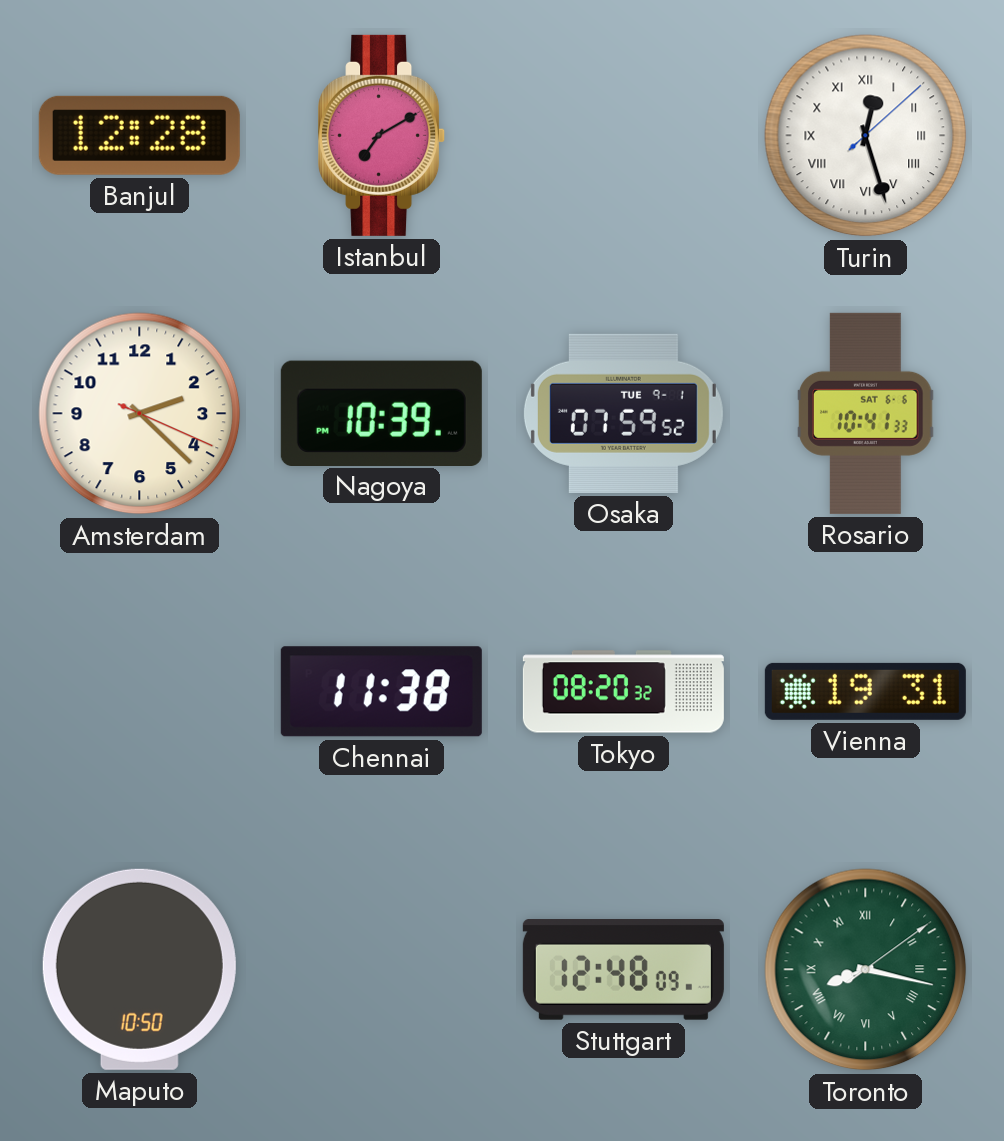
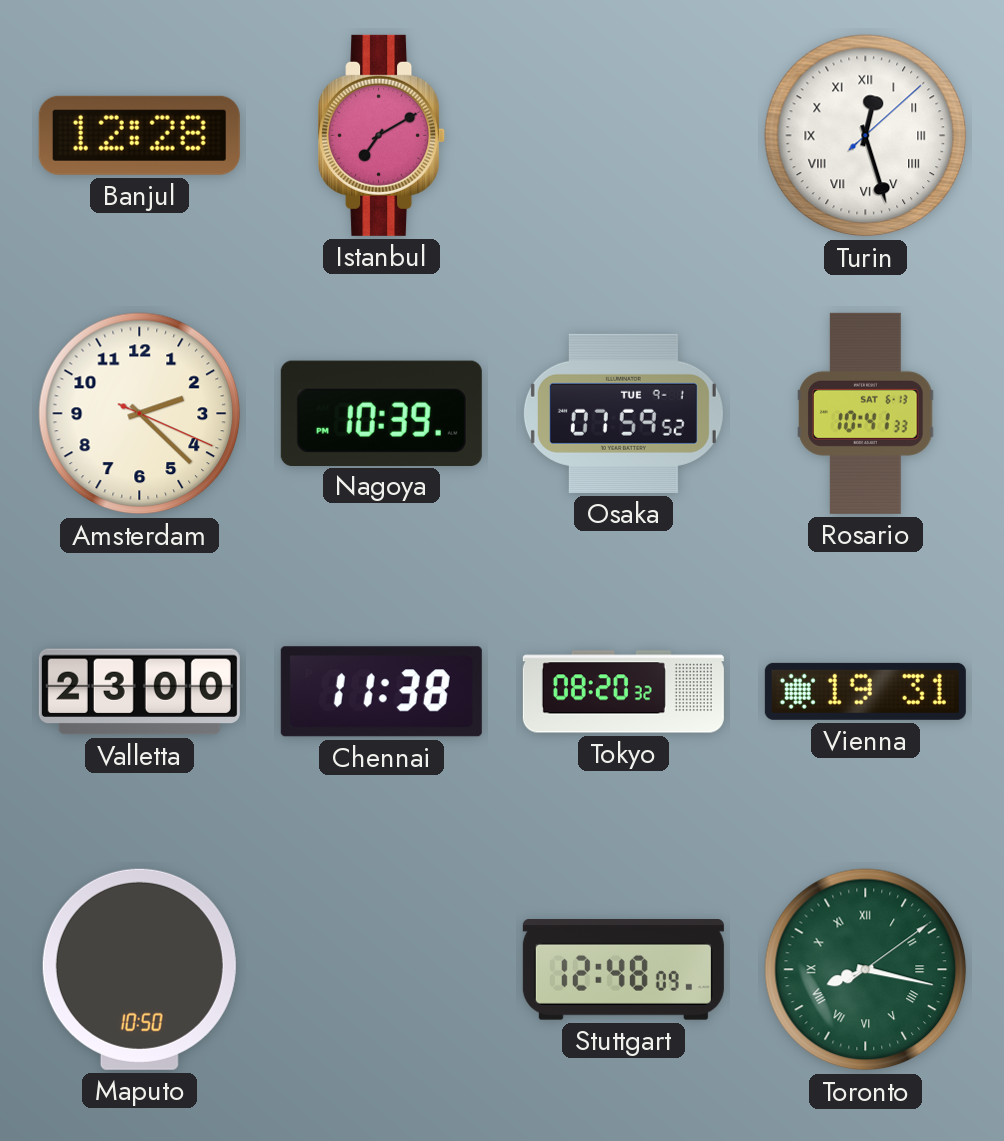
Rosario date: SAT 6-6 -> SAT 6-13 (866, 413)
Valletta: none -> 23:00 (139, 692)
